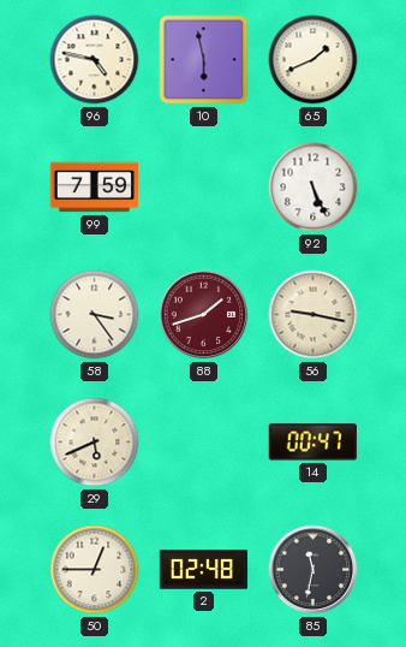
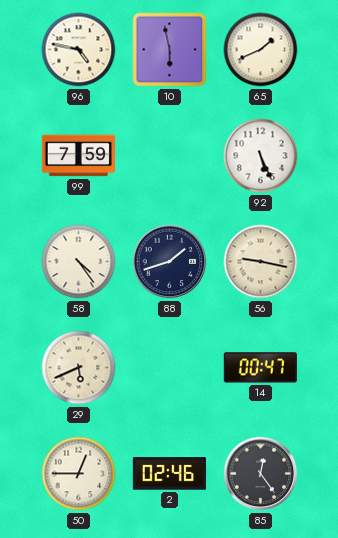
58: 3:24 -> 4:24 (79, 262)
88 dial: burgundy -> navy (170, 262)
2: 02:48 -> 02:46 (169, 474)
85: 11:32 -> 12:24 (261, 474)
